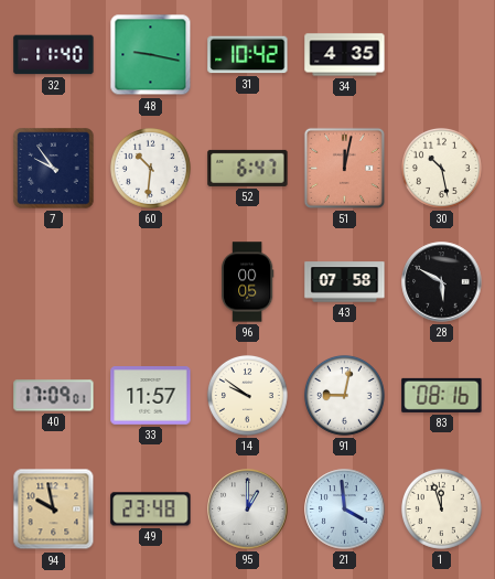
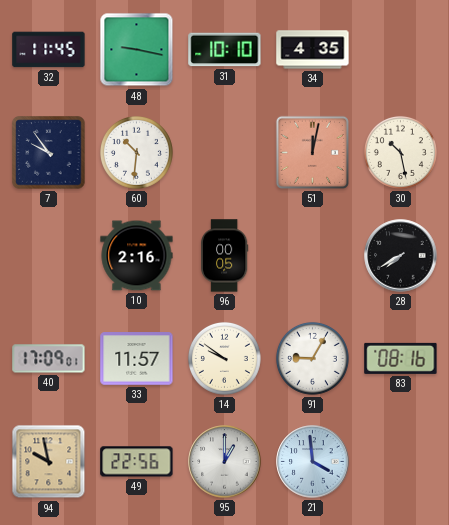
32: 11:40 -> 11:45 (49, 50)
31: 10:42 -> 10:10 (225, 50)
52: 6:47 -> none (248, 168)
10: none -> 2:16 (137, 256)
43: 07:58 -> none (345, 282)
28: 5:50 -> 7:40 (401, 256)
91: 9:02 -> 9:05 (312, 358)
49: 23:48 -> 22:56 (137, 462)
1: 11:57 -> none (441, 508)
